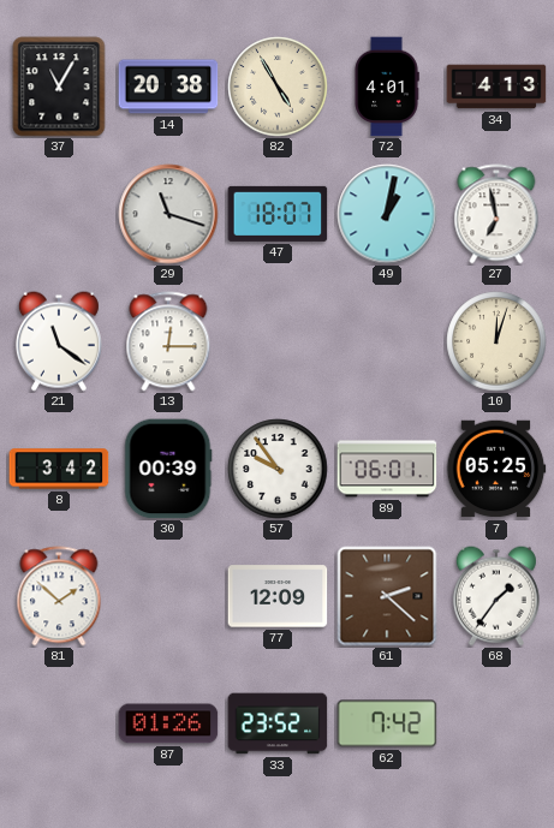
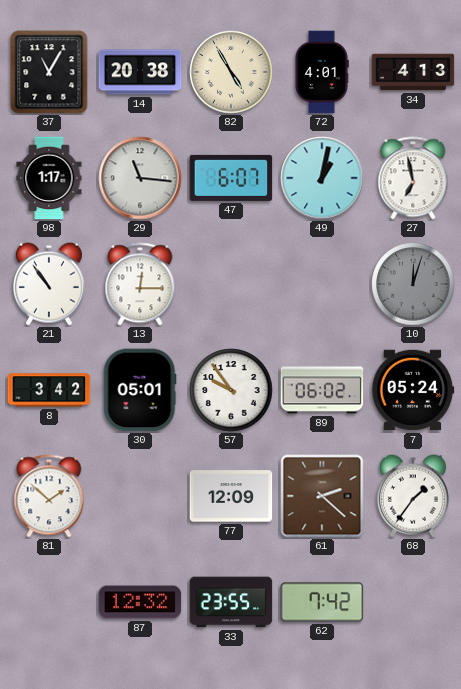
98: none -> 1:17 (49, 178)
29: 11:18 -> 11:16 (140, 178)
47: 18:07 -> 6:07 (231, 178)
21: 11:21 -> 10:54 (49, 284)
10 dial: cream -> grey (413, 284)
30: 00:39 -> 05:01 (140, 390)
89: 06:01 -> 06:02 (322, 390)
7: 05:25 -> 05:24 (413, 390)
87: 01:26 -> 12:32 (140, 602)
33: 23:52 -> 23:55 (231, 602)
